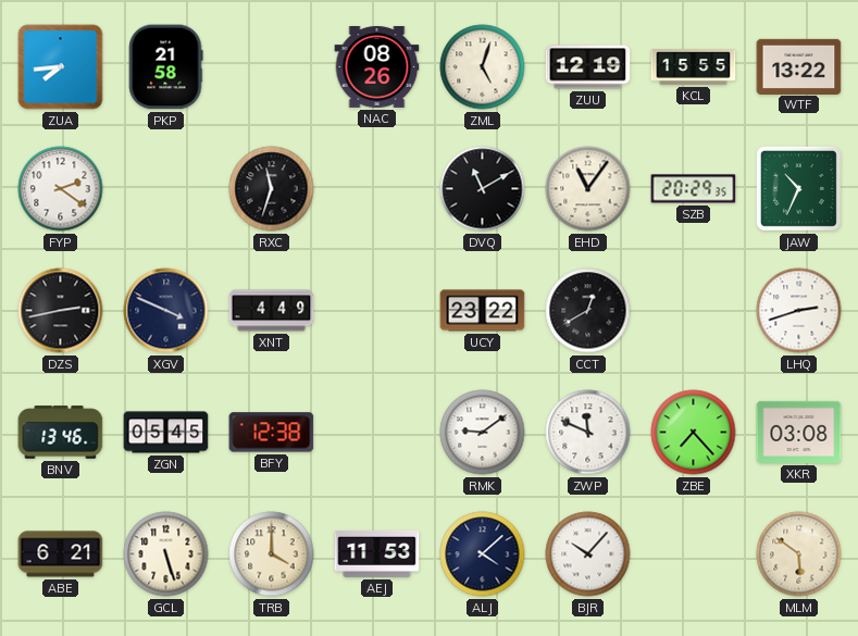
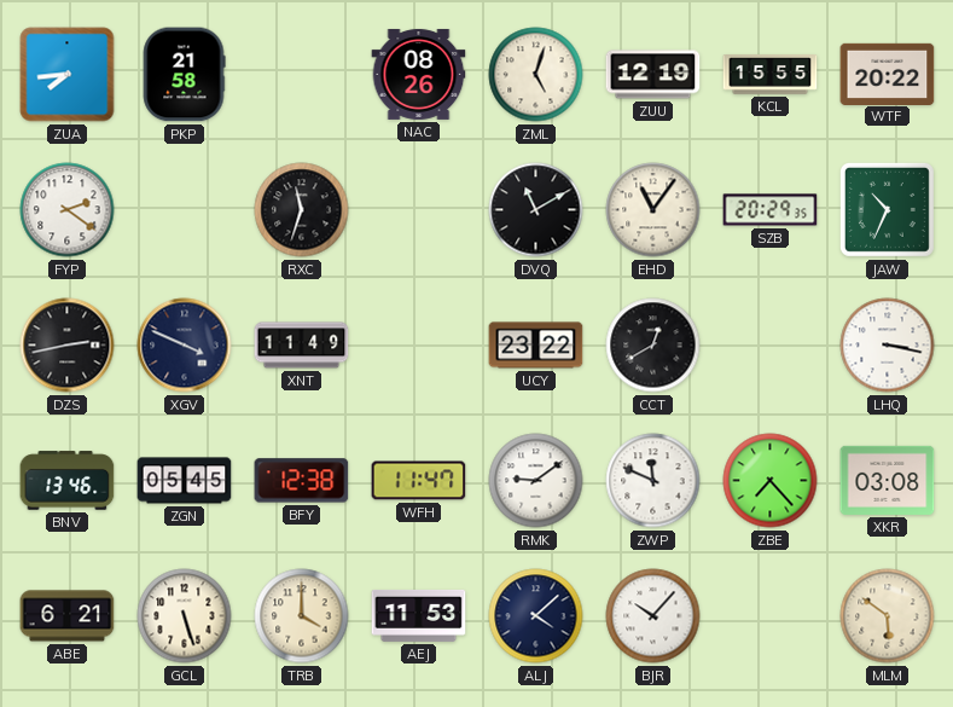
WTF: 13:22 -> 20:22 (888, 74)
XNT: 4:49 -> 11:49 (302, 346)
LHQ: 2:42 -> 3:17 (888, 346)
WFH: none -> 11:47 (419, 481)
